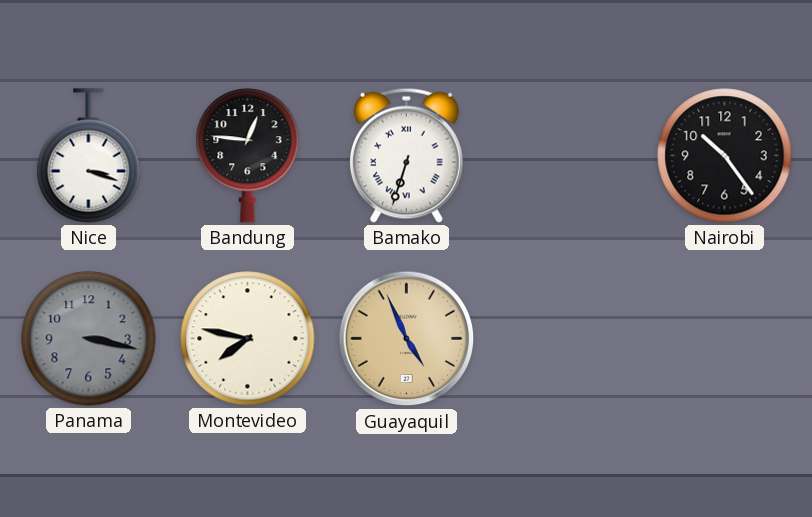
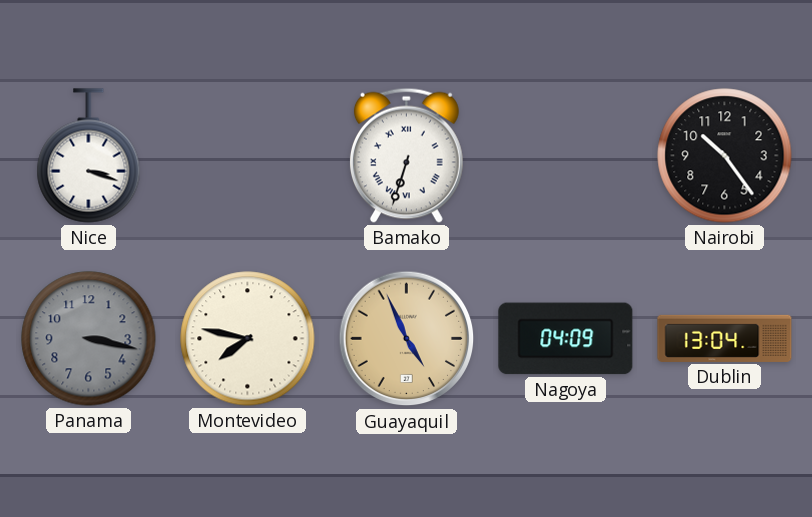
Bandung: 12:46 -> none (248, 156)
Nagoya: none -> 04:09 (566, 339)
Dublin: none -> 13:04 (725, 338)
